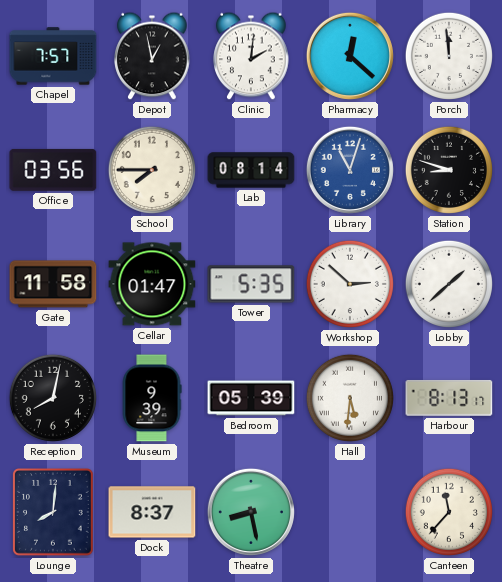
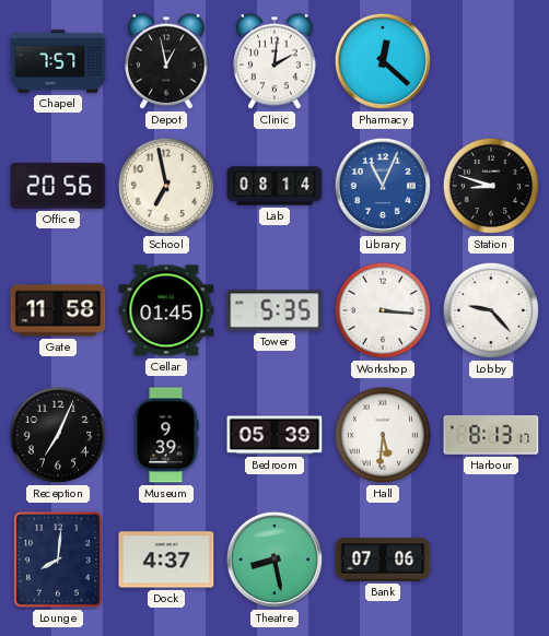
Porch: 11:59 -> none (449, 56)
Office: 03:56 -> 20:56 (58, 186)
School: 7:45 -> 6:58 (166, 186)
Library: 11:03 -> 11:04 (383, 186)
Cellar: 01:47 -> 01:45 (166, 310)
Workshop: 2:52 -> 3:16 (383, 310)
Lobby: 1:38 -> 9:23 (491, 310)
Reception: 8:02 -> 7:04 (58, 435)
Dock: 8:37 -> 4:37 (166, 560)
Bank: none -> 07:06 (383, 560)
Canteen: 11:37 -> none (449, 512)
